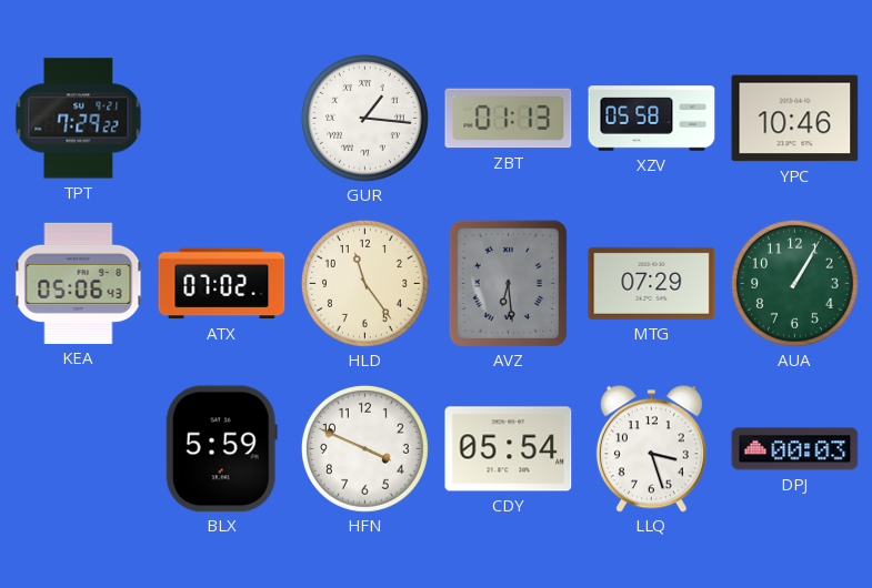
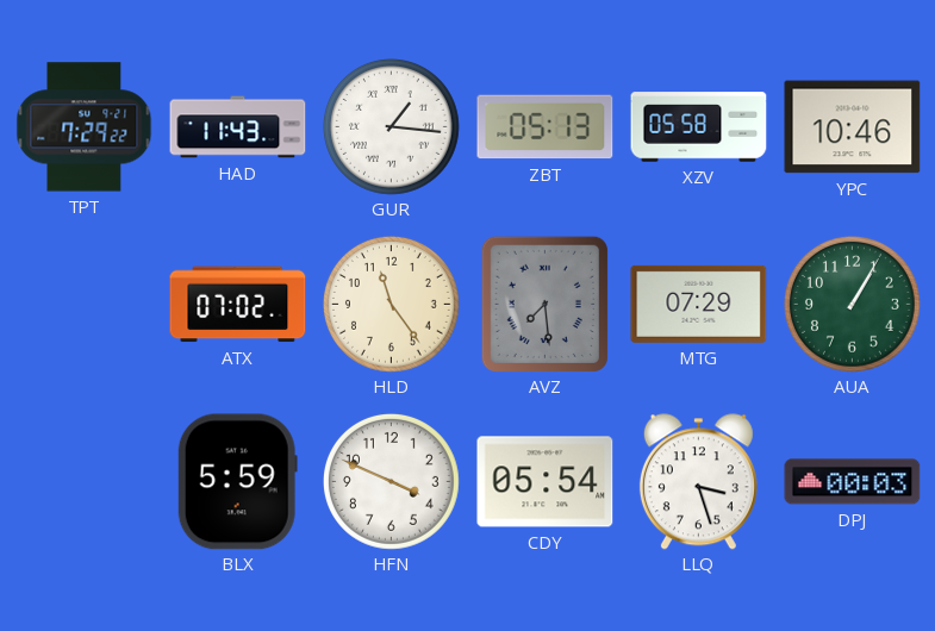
HAD: none -> 11:43 (238, 127)
ZBT: 01:13 -> 05:13 (546, 127)
KEA: 05:06 -> none (79, 283)
AVZ: 6:29 -> 7:29 (544, 304)
